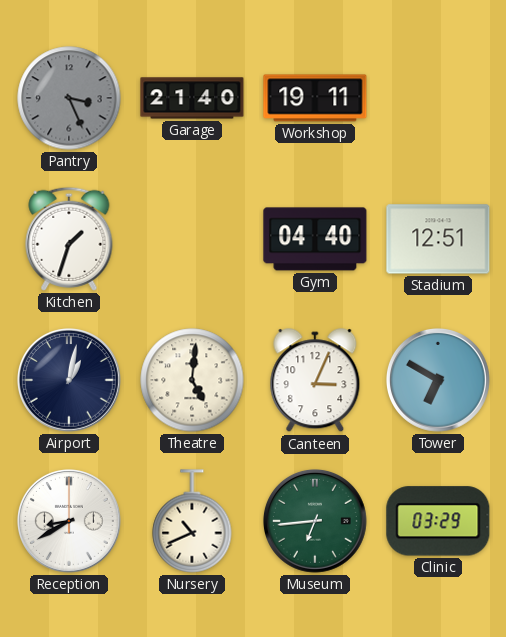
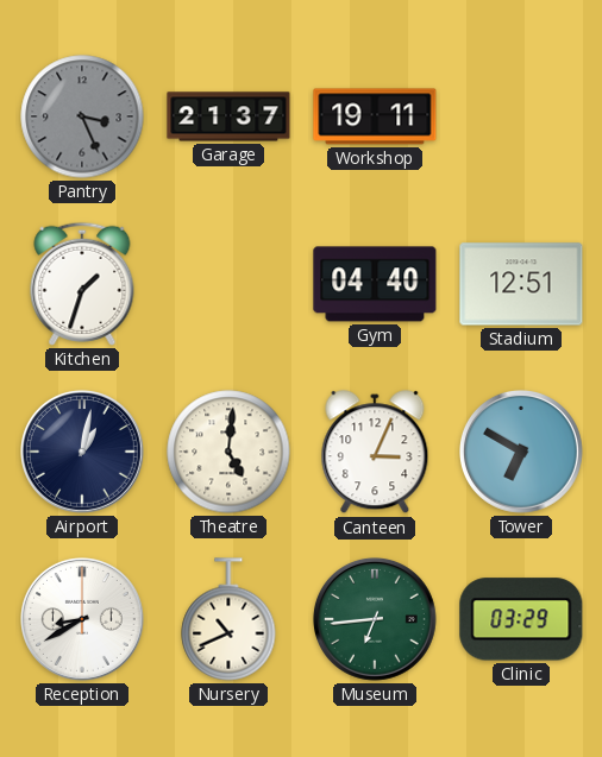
Garage: 21:40 -> 21:37 (228, 116)
